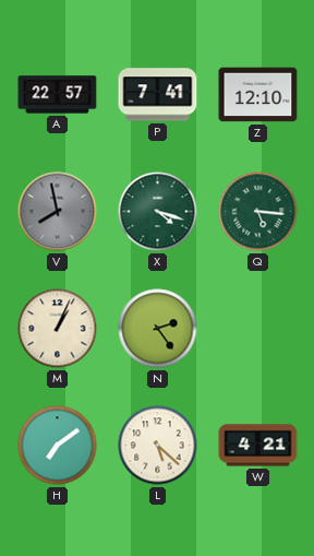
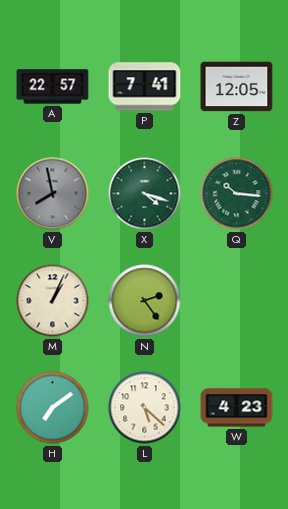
Z: 12:10 -> 12:05 (237, 87)
Q: 5:16 -> 10:16 (237, 194)
W: 4:21 -> 4:23 (237, 408)
